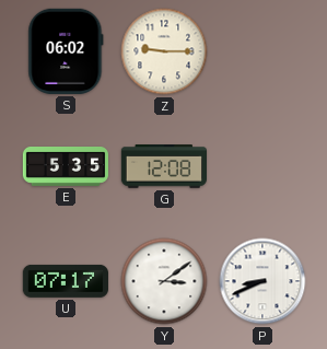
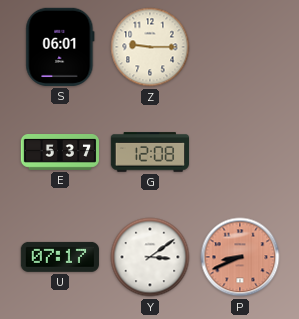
S: 06:02 -> 06:01 (60, 47)
E: 5:35 -> 5:37 (59, 153)
P dial: white -> salmon (240, 257)
